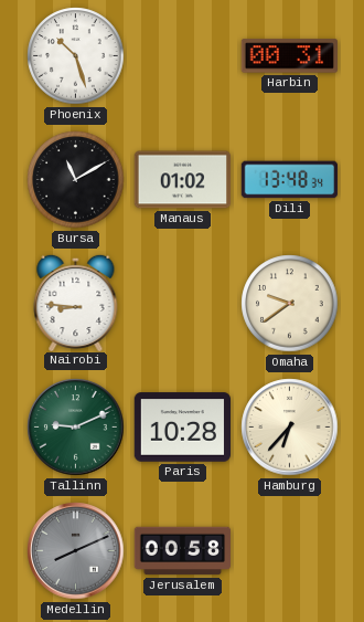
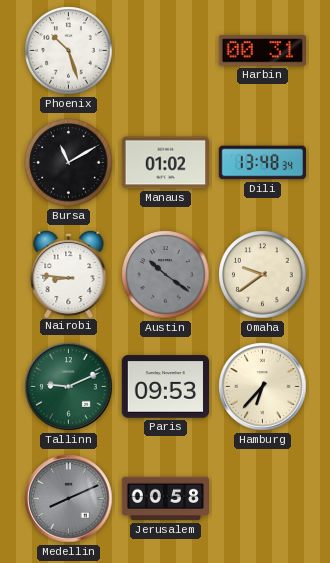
Austin: none -> 10:21 (166, 275)
Paris: 10:28 -> 09:53 (165, 387)
